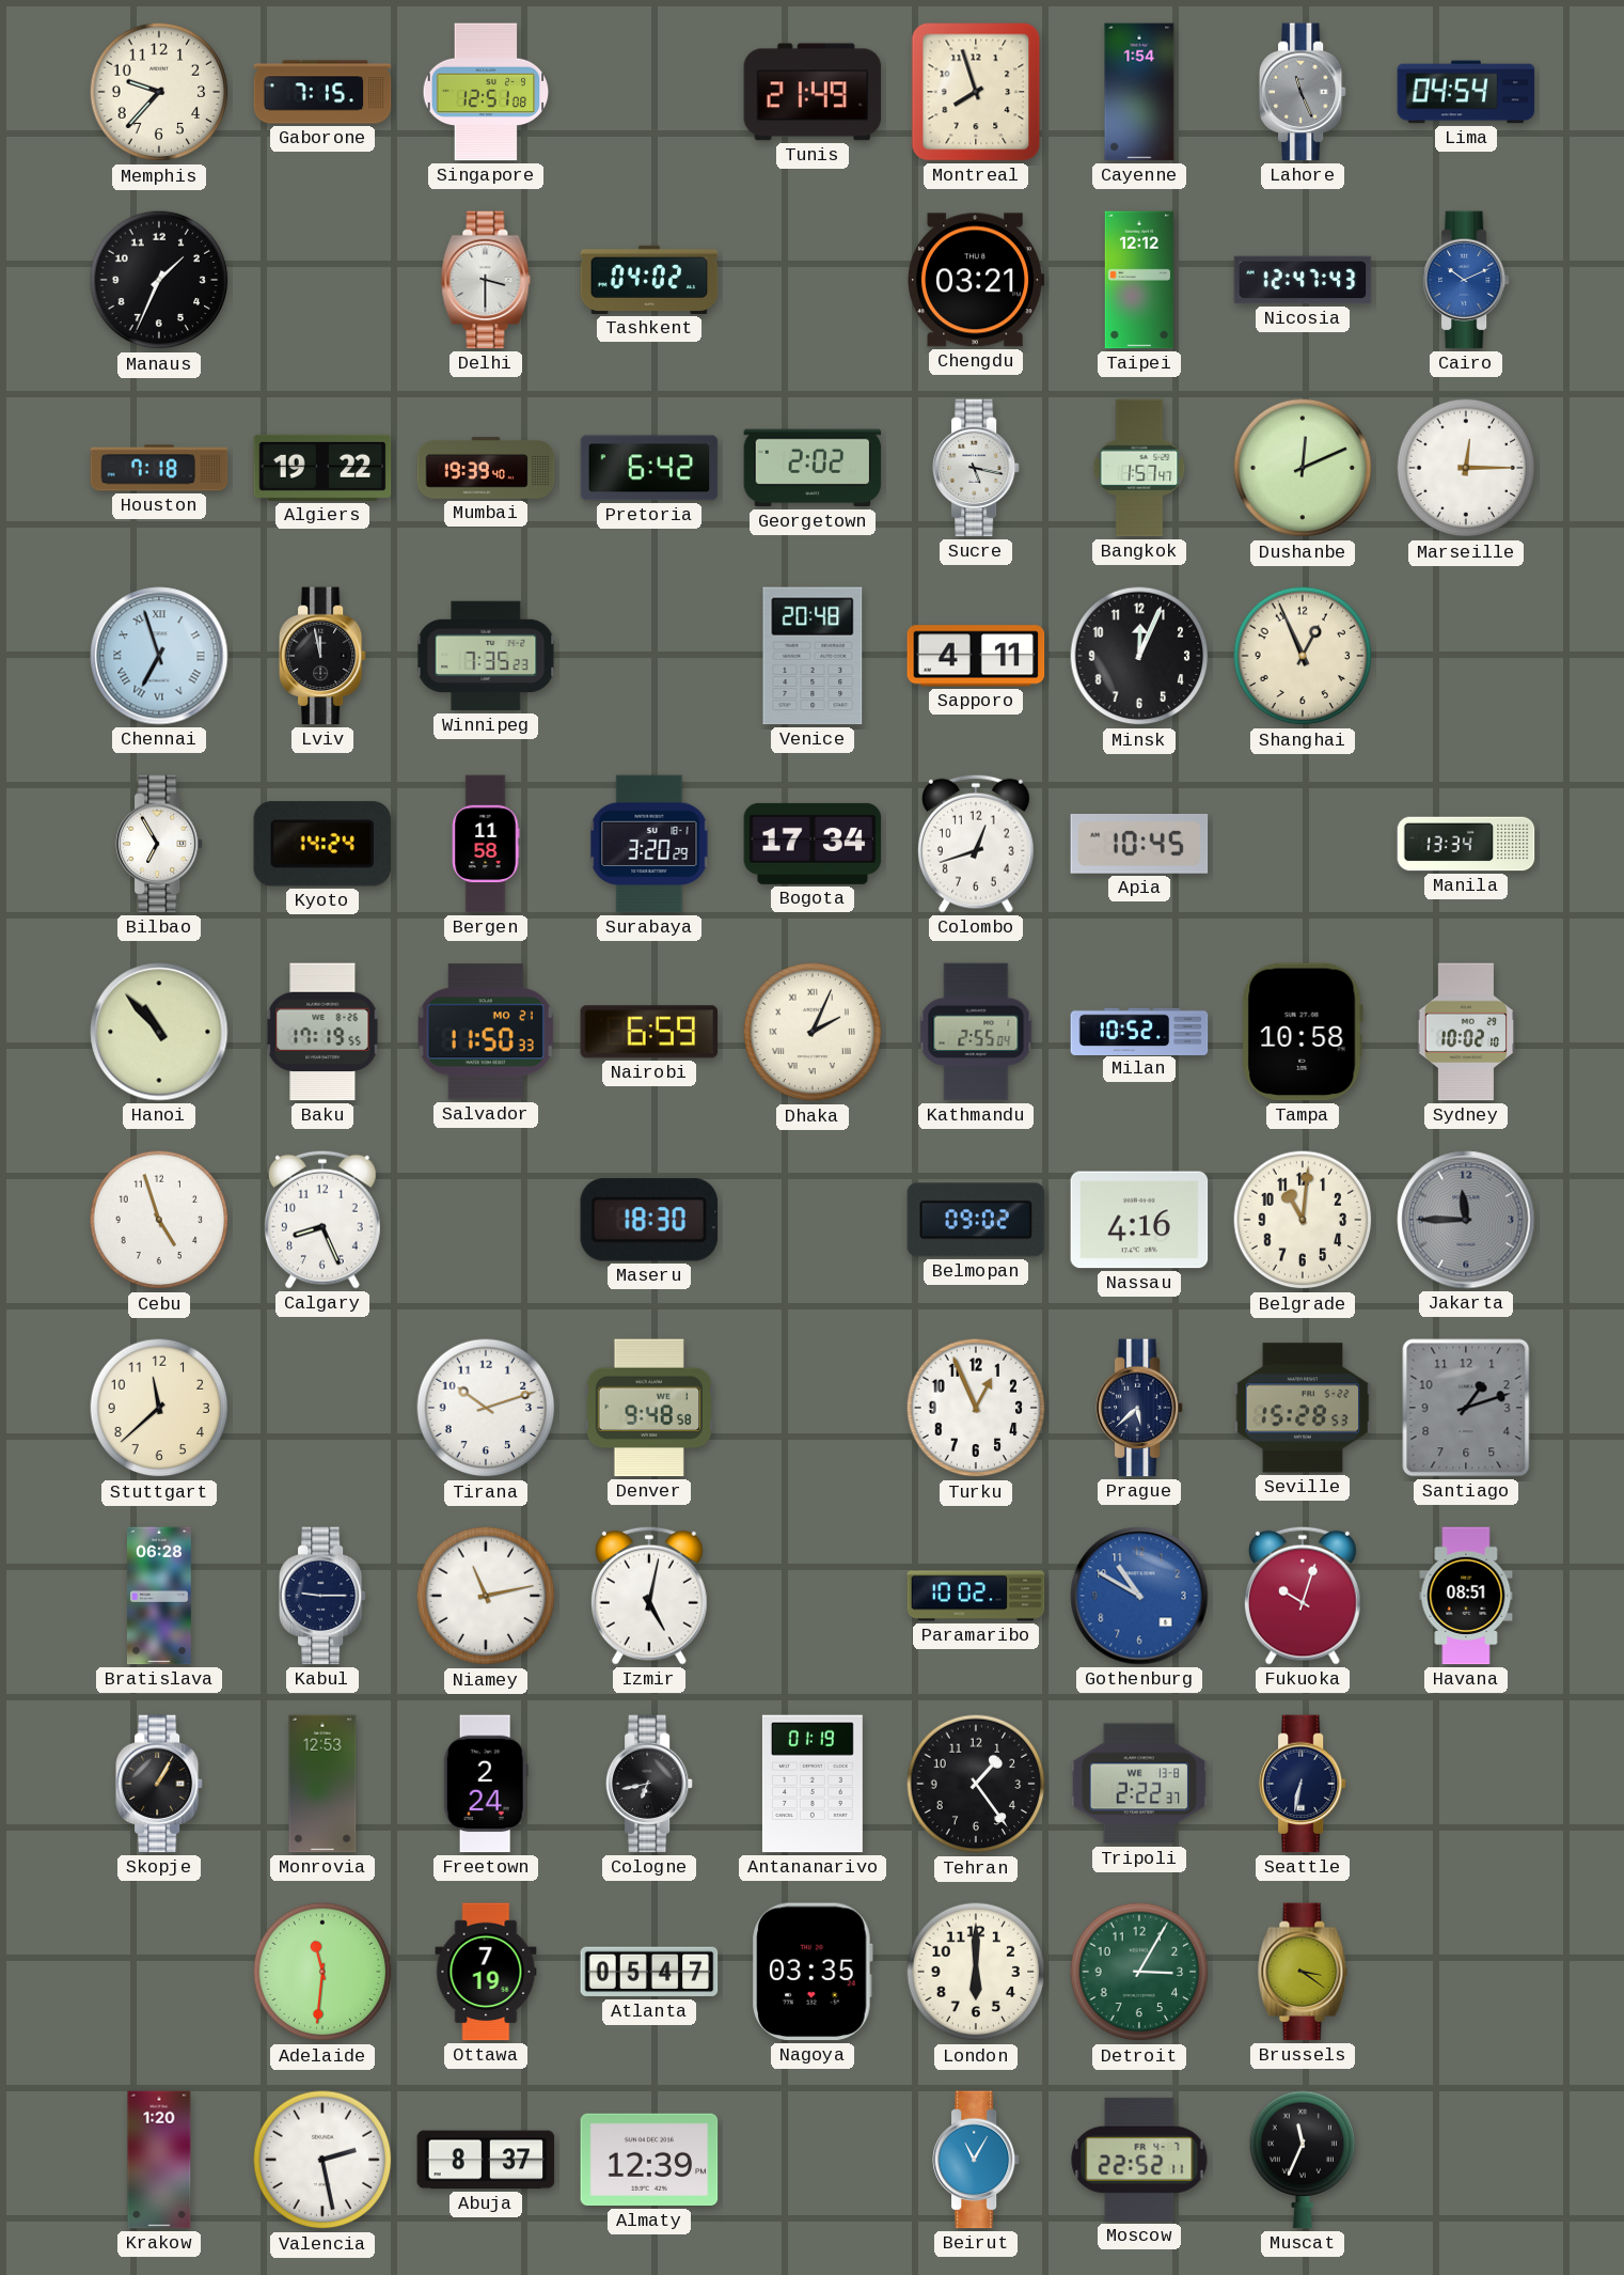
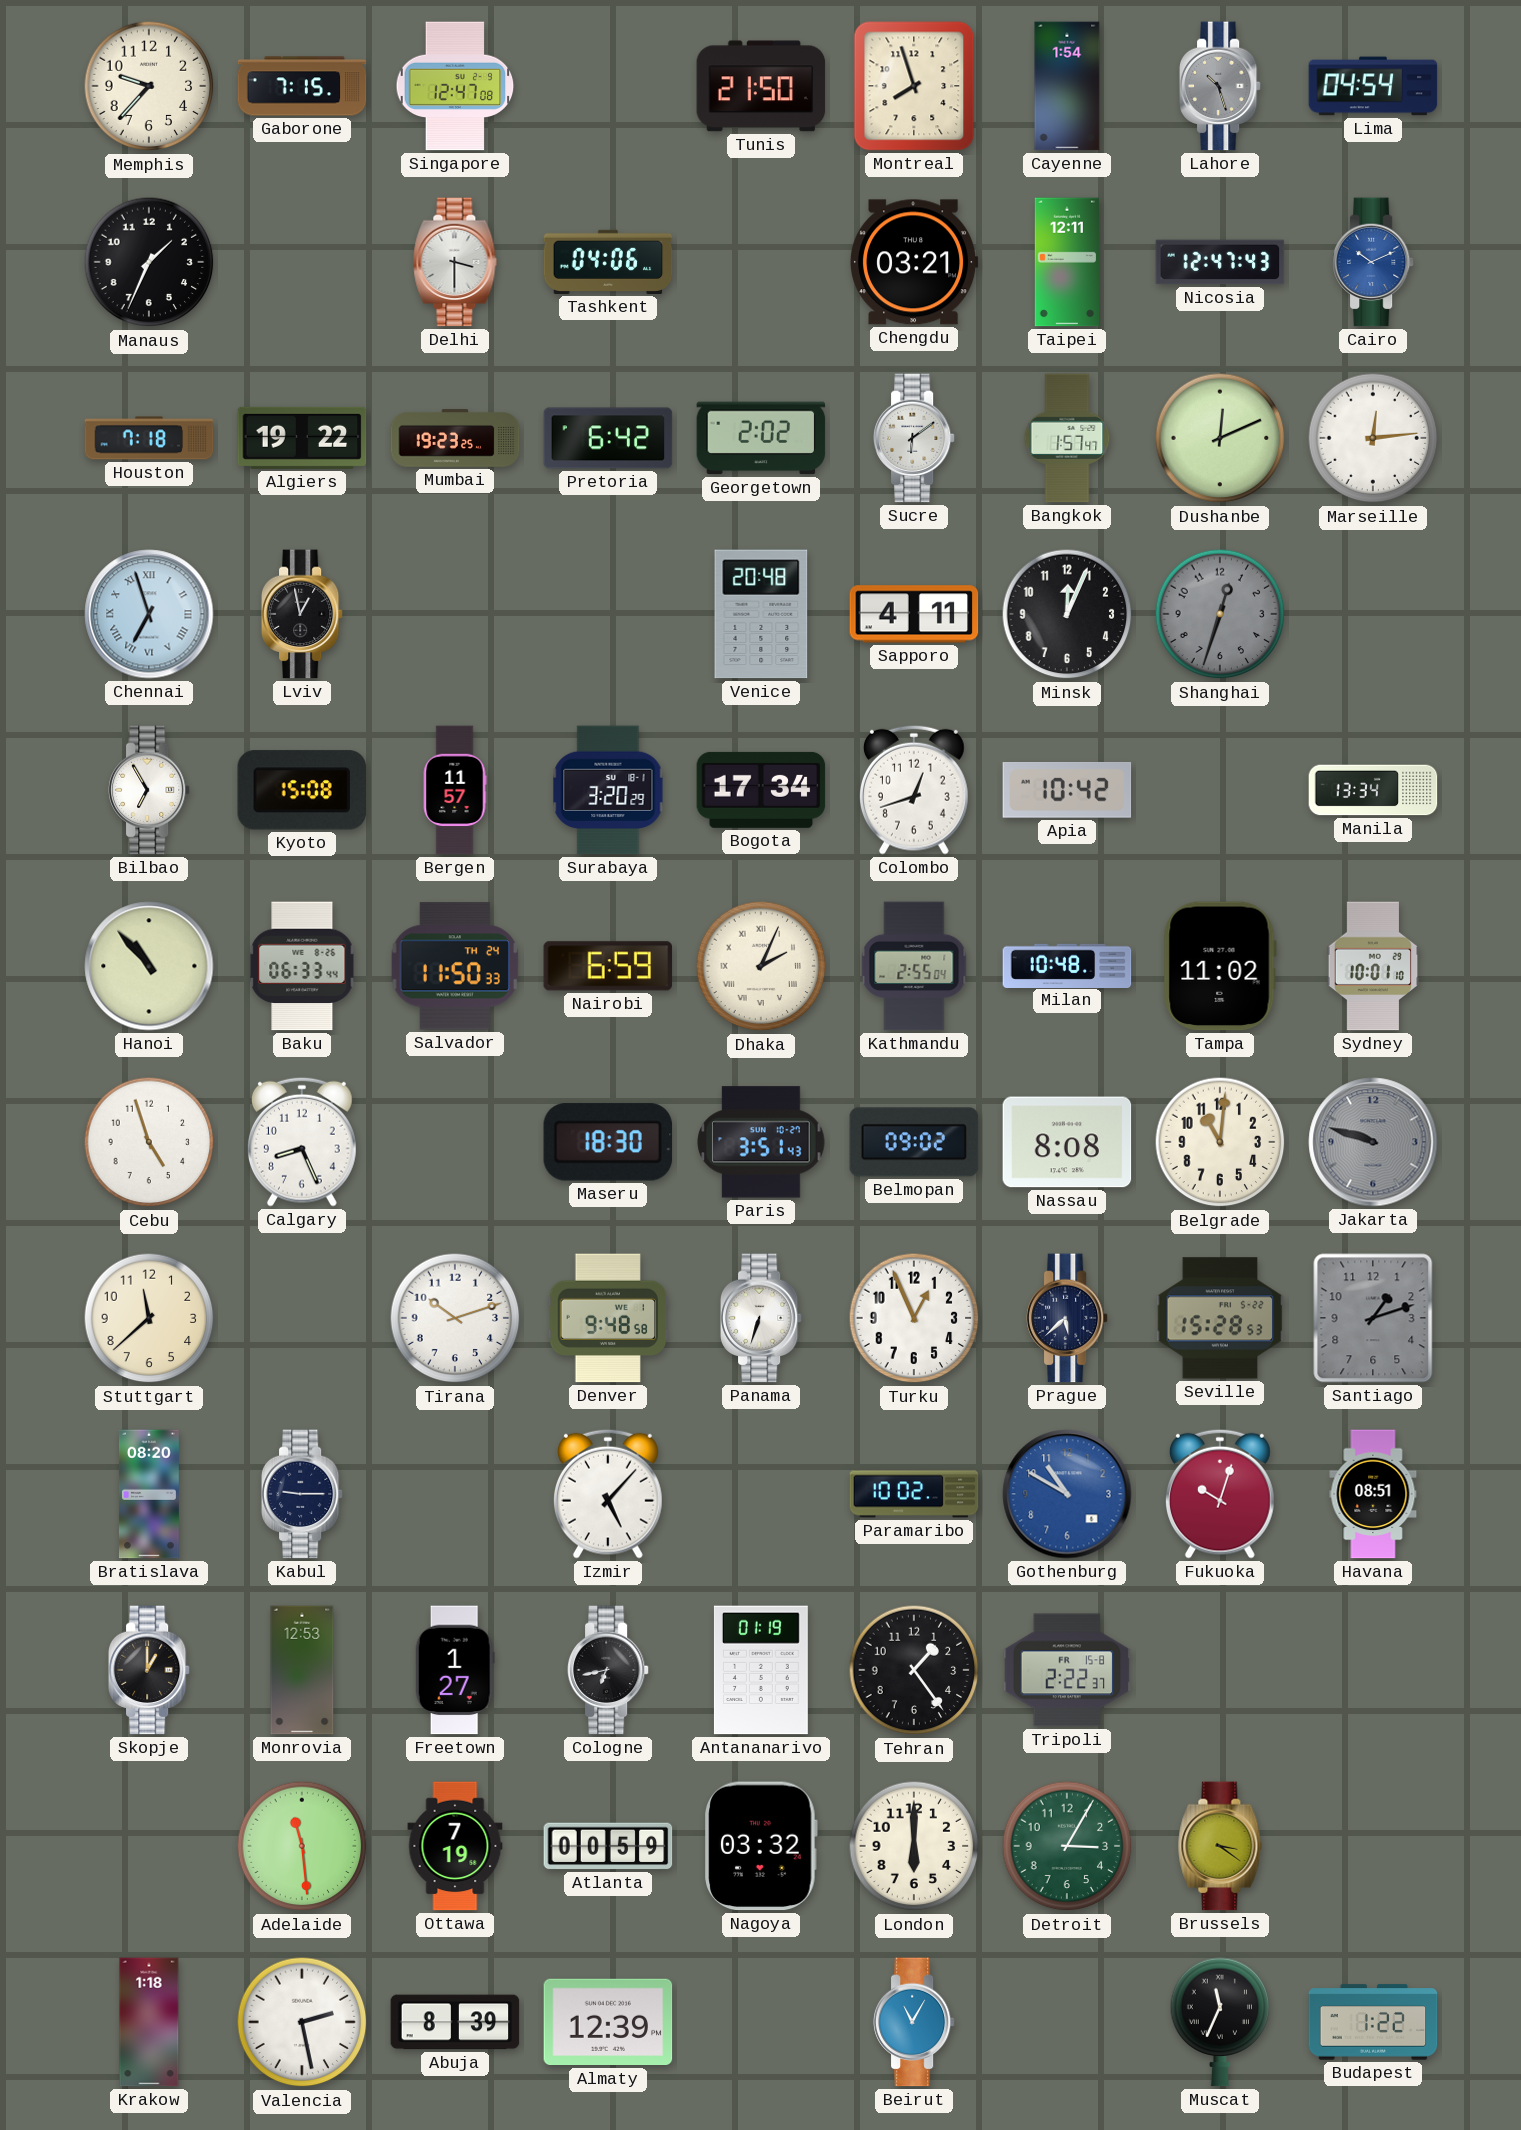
Singapore: 12:51 -> 12:47 (455, 86)
Tunis: 21:49 -> 21:50 (761, 86)
Lahore: 11:26 -> 10:27 (1220, 86)
Tashkent: 04:02 -> 04:06 (608, 262)
Taipei: 12:12 -> 12:11 (1066, 262)
Mumbai: 19:39 -> 19:23 (455, 438)
Sucre: 5:17 -> 6:09 (914, 438)
Marseille: 12:15 -> 12:14 (1373, 438)
Lviv: 11:58 -> 12:58 (302, 614)
Winnipeg: 7:35 -> none (486, 656)
Shanghai: 12:56 -> 12:33 (1220, 614)
Shanghai dial: cream -> grey (1220, 614)
Kyoto: 14:24 -> 15:08 (301, 790)
Bergen: 11:58 -> 11:57 (455, 790)
Apia: 10:45 -> 10:42 (1067, 790)
Baku: 17:19 -> 06:33 (302, 966)
Salvador date: MO 21 -> TH 24 (454, 966)
Milan: 10:52 -> 10:48 (1067, 965)
Tampa: 10:58 -> 11:02 (1220, 966)
Sydney: 10:02 -> 10:01 (1373, 966)
Paris: none -> 3:51 (761, 1142)
Nassau: 4:16 -> 8:08 (1067, 1142)
Jakarta: 11:45 -> 9:48 (1373, 1142)
Panama: none -> 6:33 (761, 1318)
Bratislava: 06:28 -> 08:20 (149, 1494)
Niamey: 11:13 -> none (486, 1596)
Izmir: 5:02 -> 5:07 (608, 1494)
Skopje: 1:05 -> 1:00 (149, 1670)
Freetown: 2:24 -> 1:27 (455, 1670)
Tripoli date: WE 13-8 -> FR 15-8 (1067, 1670)
Seattle: 6:32 -> none (1303, 1784)
Adelaide: 11:31 -> 11:29 (302, 1846)
Atlanta: 05:47 -> 00:59 (608, 1846)
Nagoya: 03:35 -> 03:32 (761, 1846)
Krakow: 1:20 -> 1:18 (149, 2022)
Abuja: 8:37 -> 8:39 (455, 2022)
Moscow: 22:52 -> none (1139, 2160)
Budapest: none -> 1:22 (1373, 2022)
